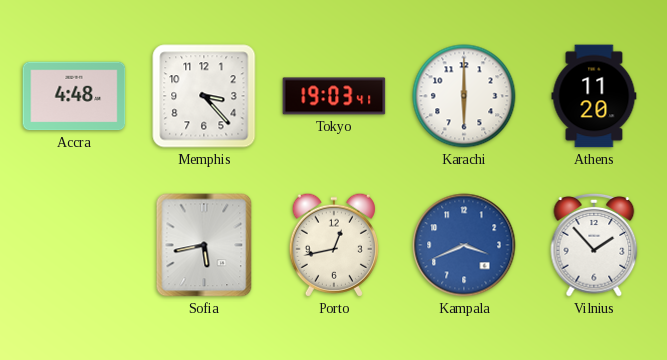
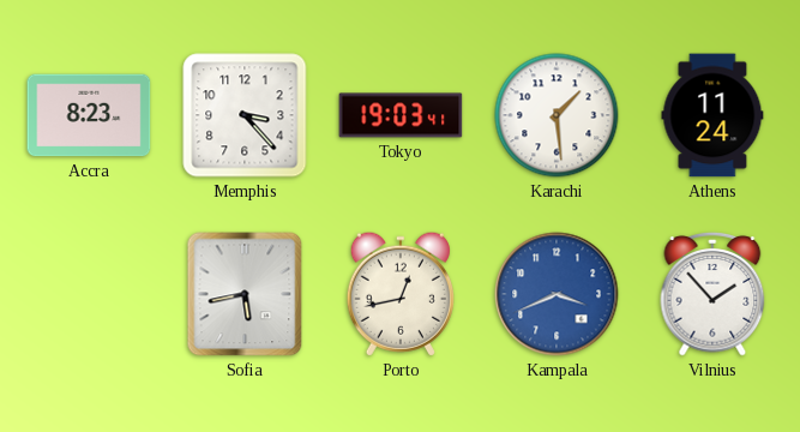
Accra: 4:48 -> 8:23 (89, 115)
Karachi: 6:00 -> 1:29 (557, 115)
Athens: 11:20 -> 11:24 (712, 115)
